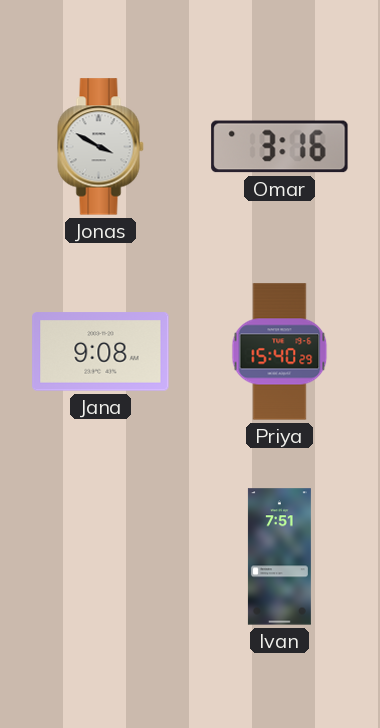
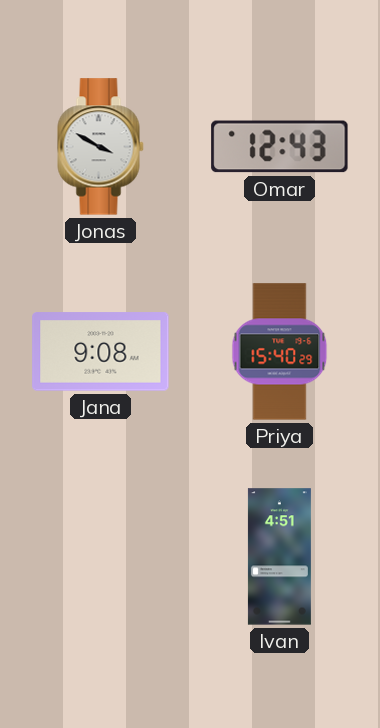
Omar: 3:16 -> 12:43 (280, 147)
Ivan: 7:51 -> 4:51 (279, 557)
